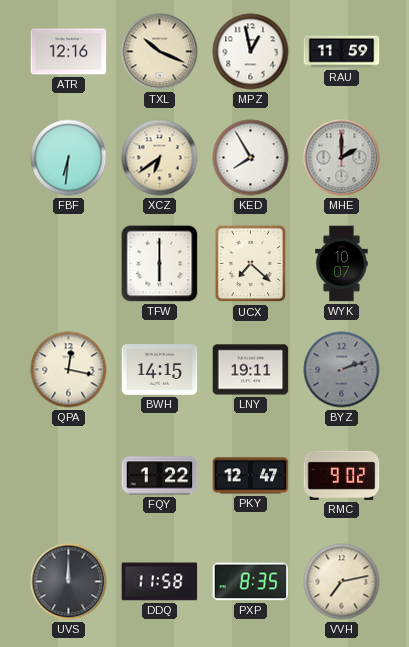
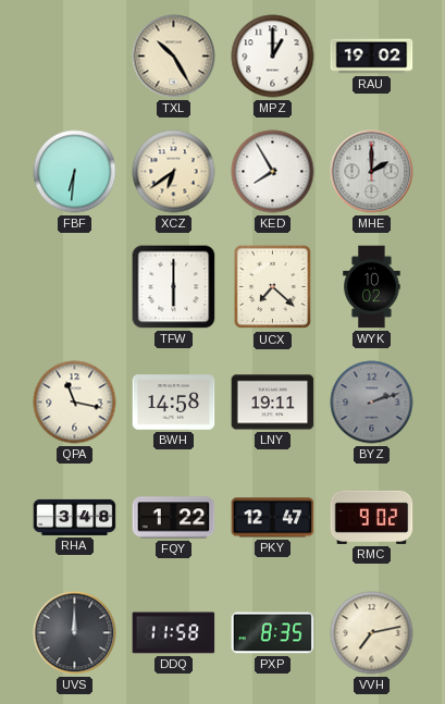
ATR: 12:16 -> none (69, 52)
TXL: 10:19 -> 10:25 (174, 57)
MPZ: 12:58 -> 1:00 (273, 57)
RAU: 11:59 -> 19:02 (372, 57)
WYK: 10:07 -> 10:02 (372, 287)
QPA: 12:17 -> 11:17 (75, 403)
BWH: 14:15 -> 14:58 (174, 403)
RHA: none -> 3:48 (75, 517)
